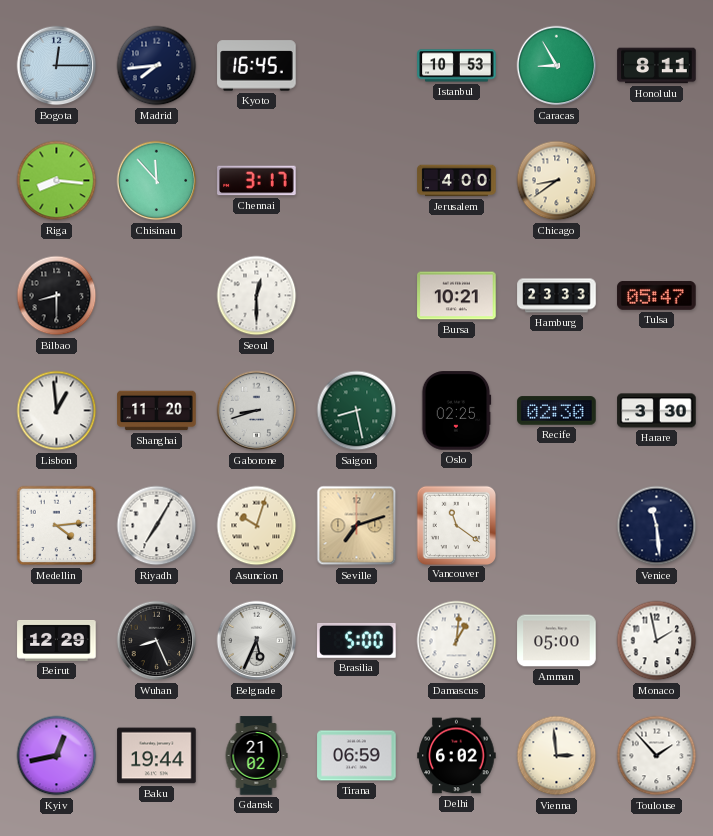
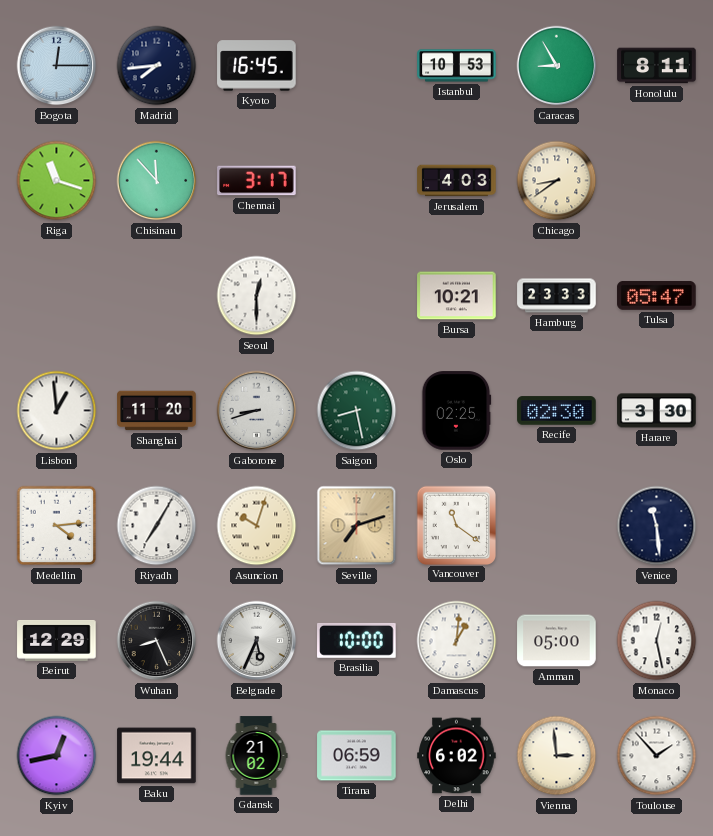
Riga: 8:16 -> 11:18 (57, 181)
Jerusalem: 4:00 -> 4:03 (457, 181)
Bilbao: 8:30 -> none (57, 296)
Brasilia: 5:00 -> 10:00 (357, 640)
Monaco: 1:58 -> 12:28 (657, 641)
